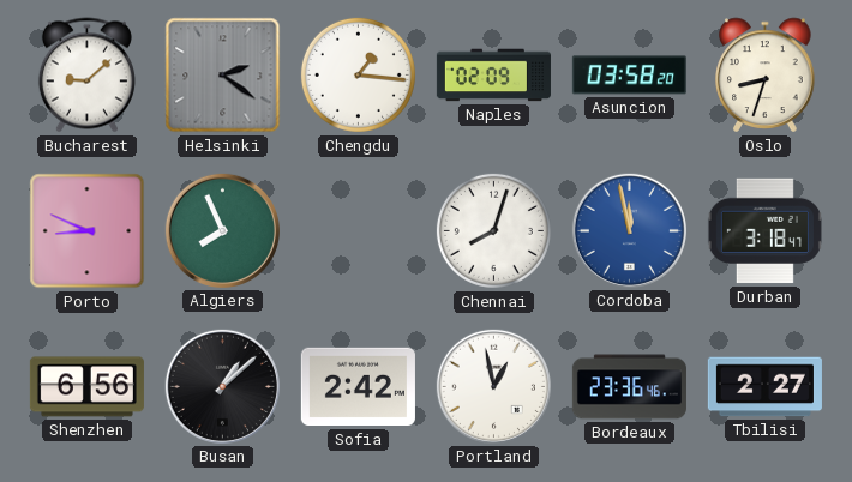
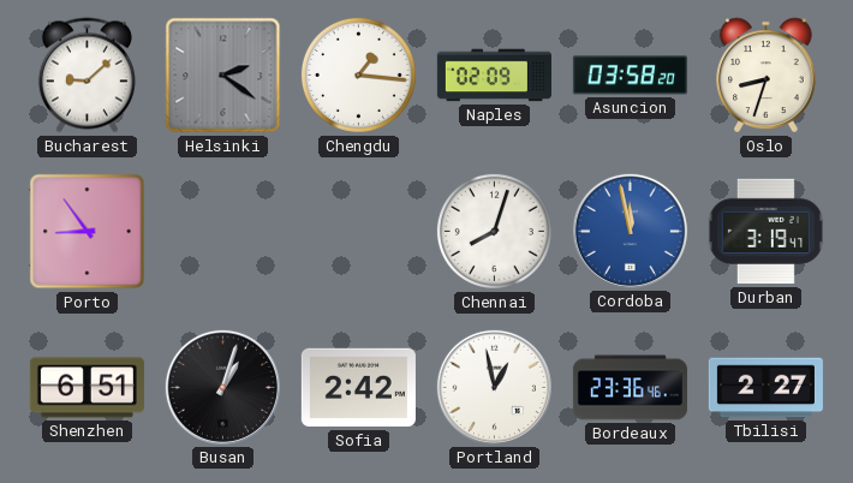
Porto: 8:49 -> 8:54 (88, 232)
Algiers: 7:56 -> none (222, 230)
Durban: 3:18 -> 3:19 (765, 232)
Shenzhen: 6:56 -> 6:51 (87, 388)
Busan: 1:08 -> 1:03 (222, 387)
